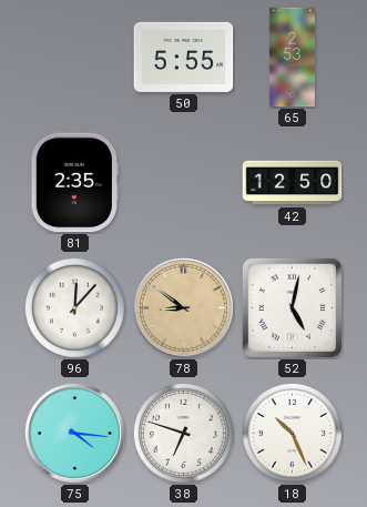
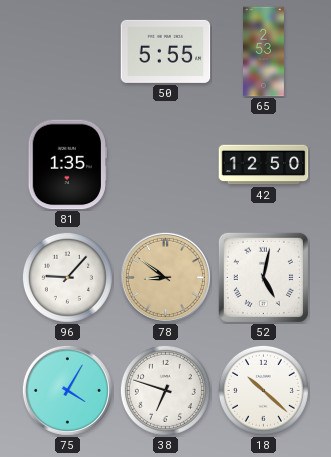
81: 2:35 -> 1:35 (67, 165)
96: 12:07 -> 9:07 (67, 277)
75: 4:16 -> 4:05 (67, 390)
18: 10:26 -> 10:22 (263, 390)
